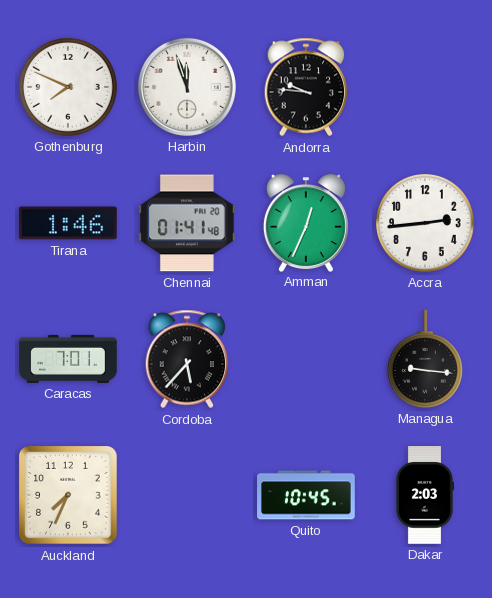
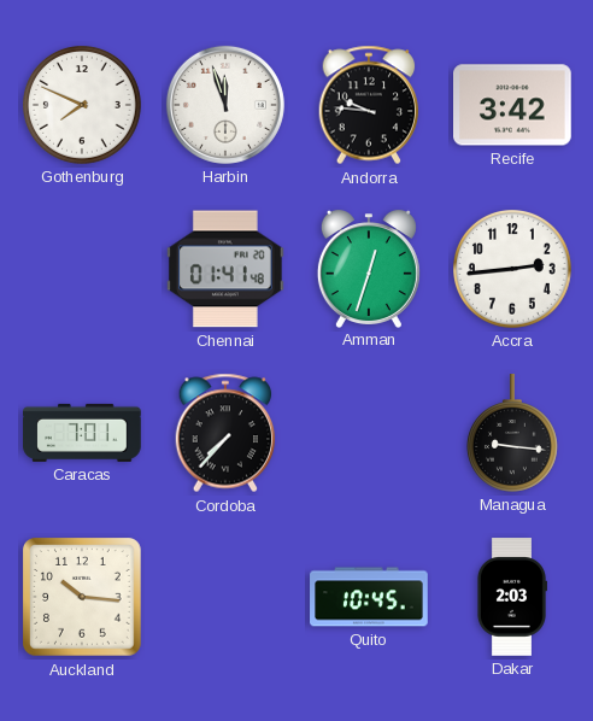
Recife: none -> 3:42 (513, 105)
Tirana: 1:46 -> none (68, 223)
Amman: 12:34 -> 12:33 (369, 269)
Cordoba: 5:37 -> 7:37 (225, 433)
Auckland: 7:34 -> 10:16 (82, 597)
